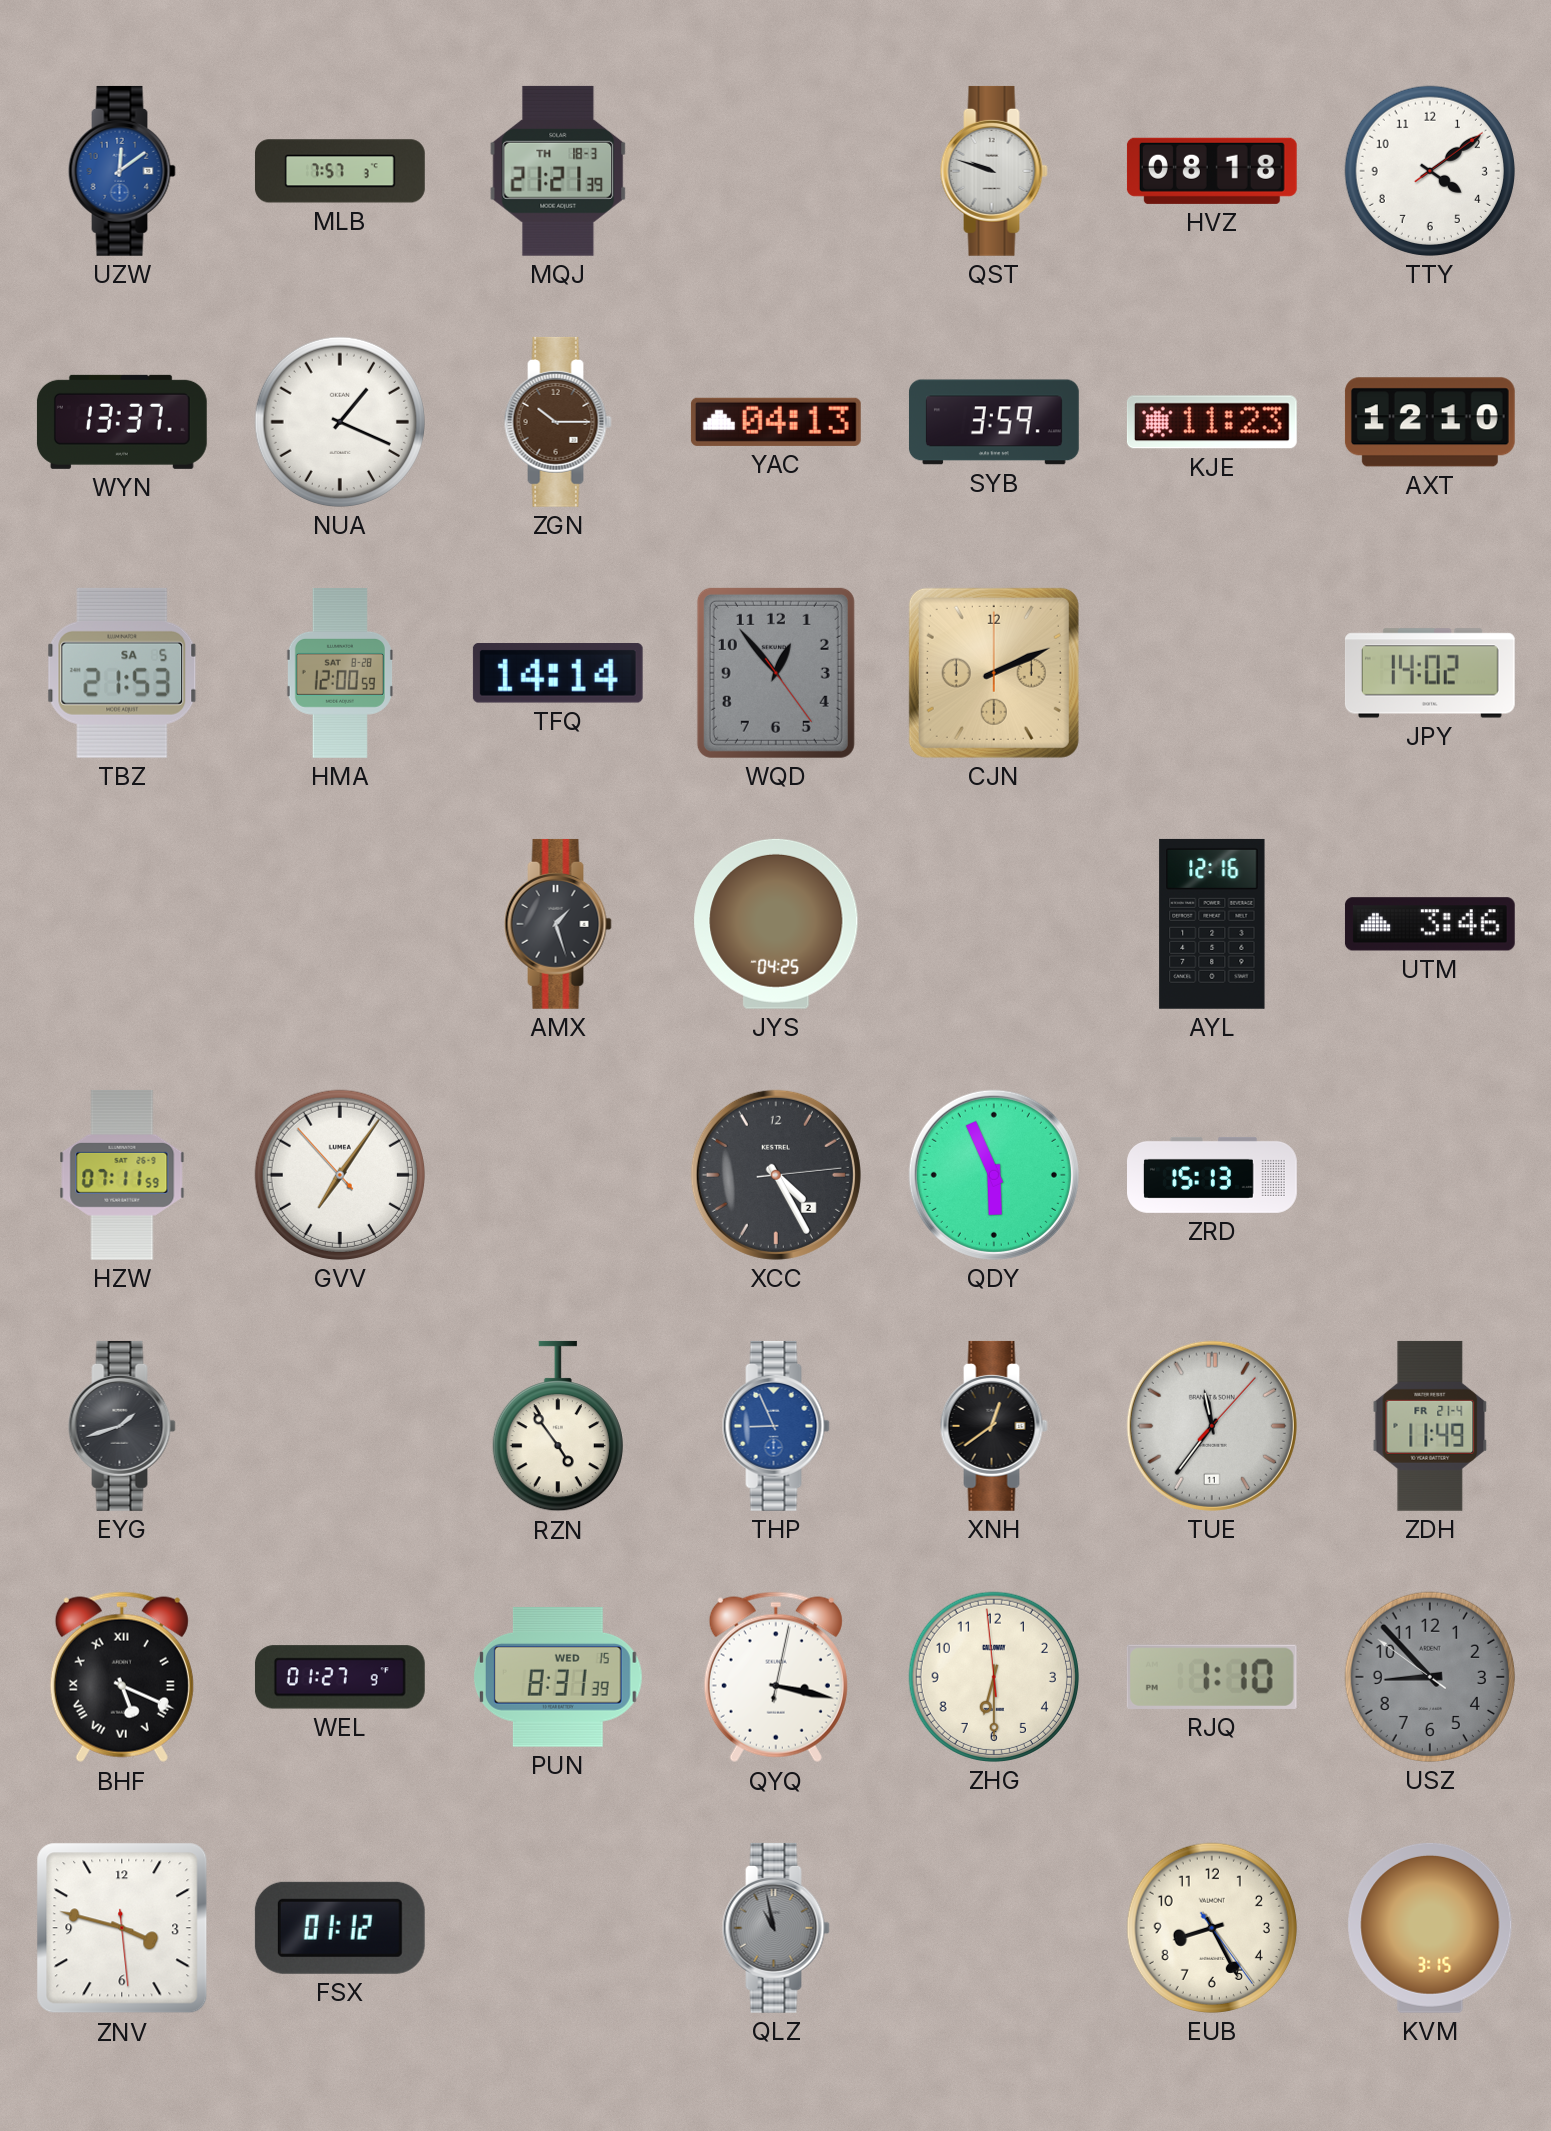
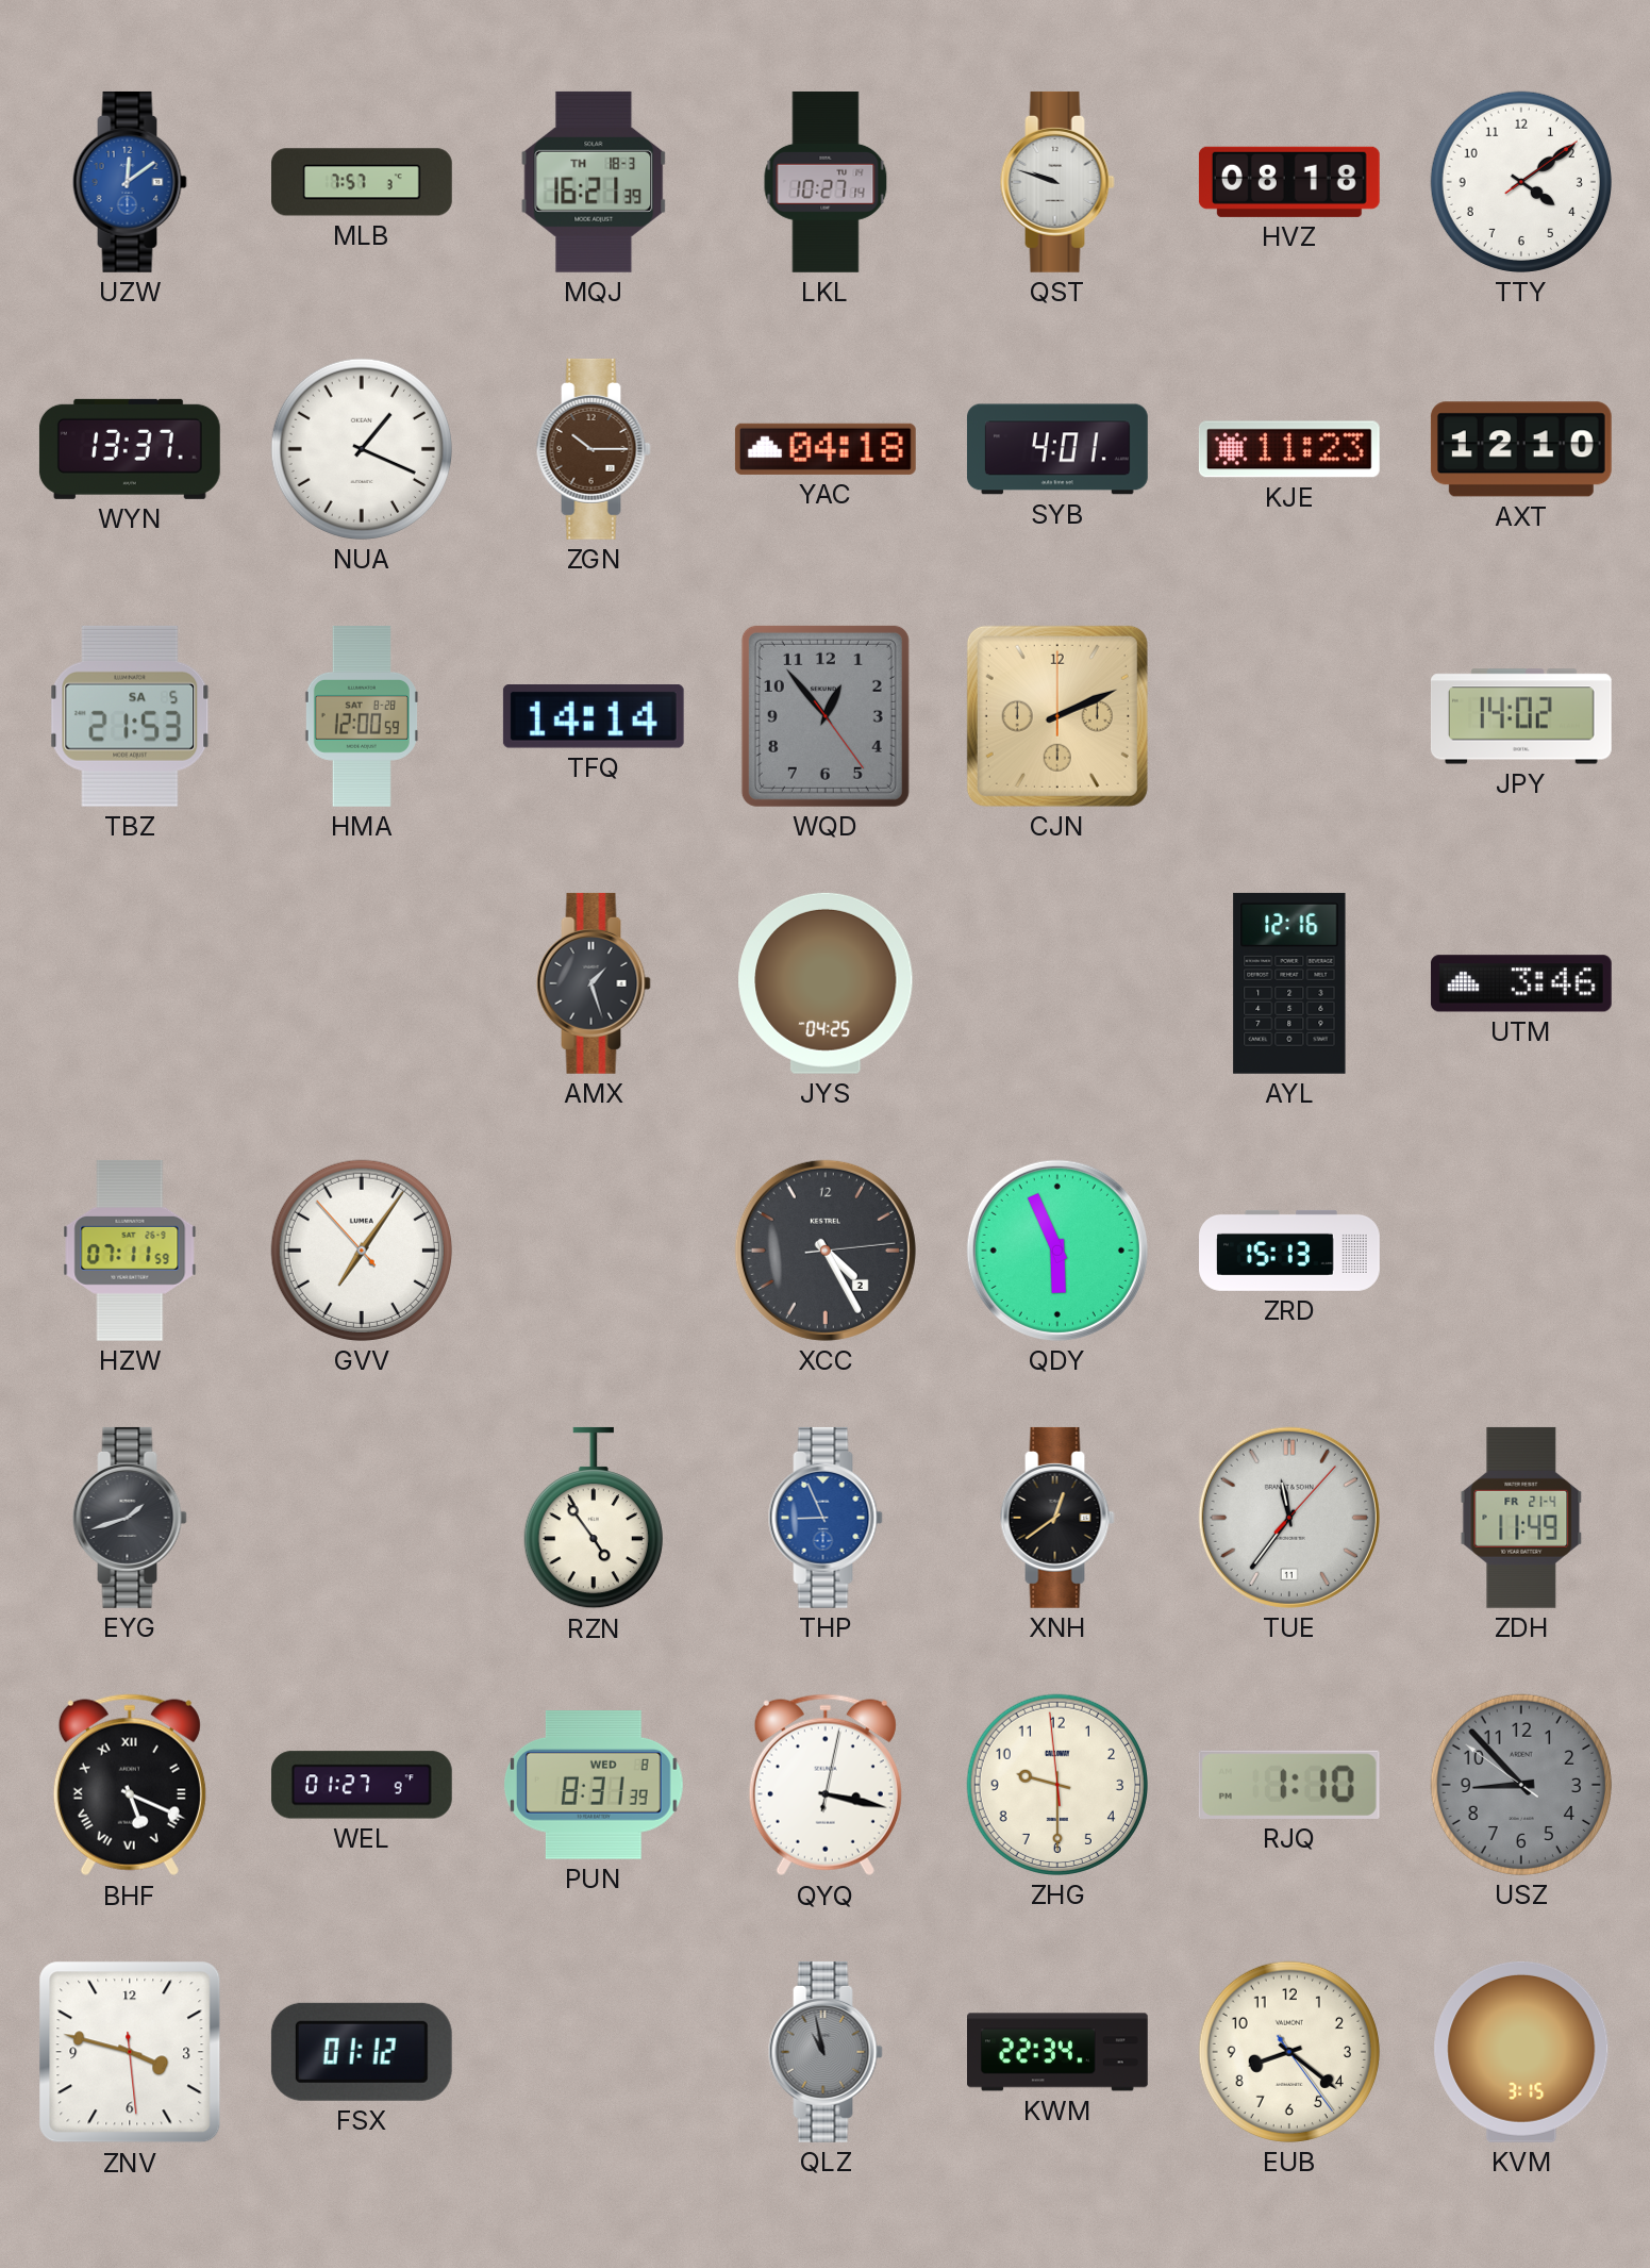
MQJ: 21:21 -> 16:21 (594, 182)
LKL: none -> 10:27 (826, 182)
YAC: 04:13 -> 04:18 (826, 449)
SYB: 3:59 -> 4:01 (1057, 449)
PUN date: WED 15 -> WED 8 (594, 1785)
ZHG: 6:29 -> 9:29 (1057, 1785)
KWM: none -> 22:34 (1059, 2052)
EUB: 8:25 -> 8:21 (1289, 2052)
